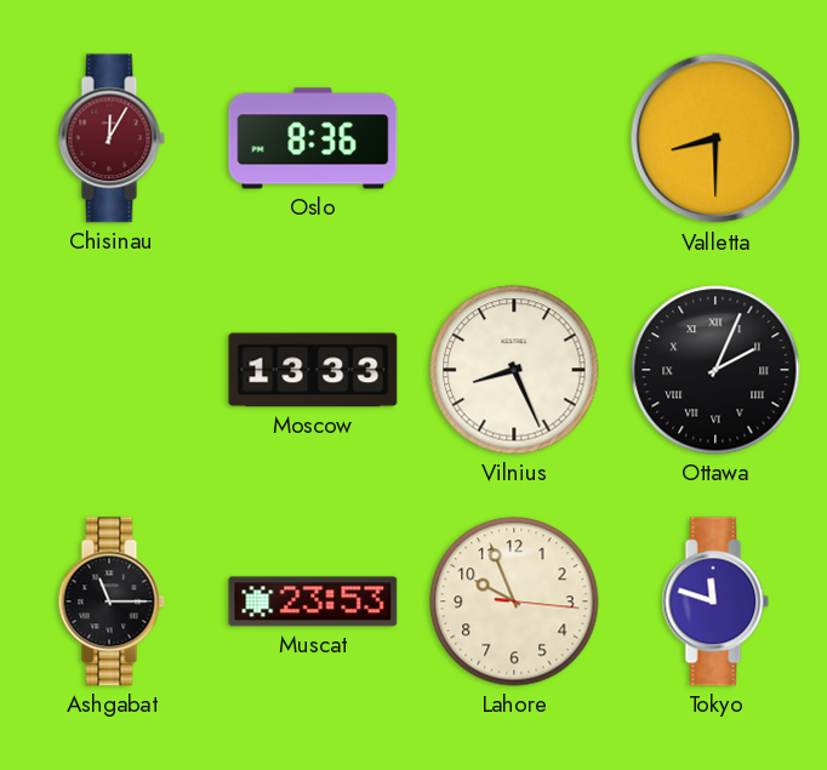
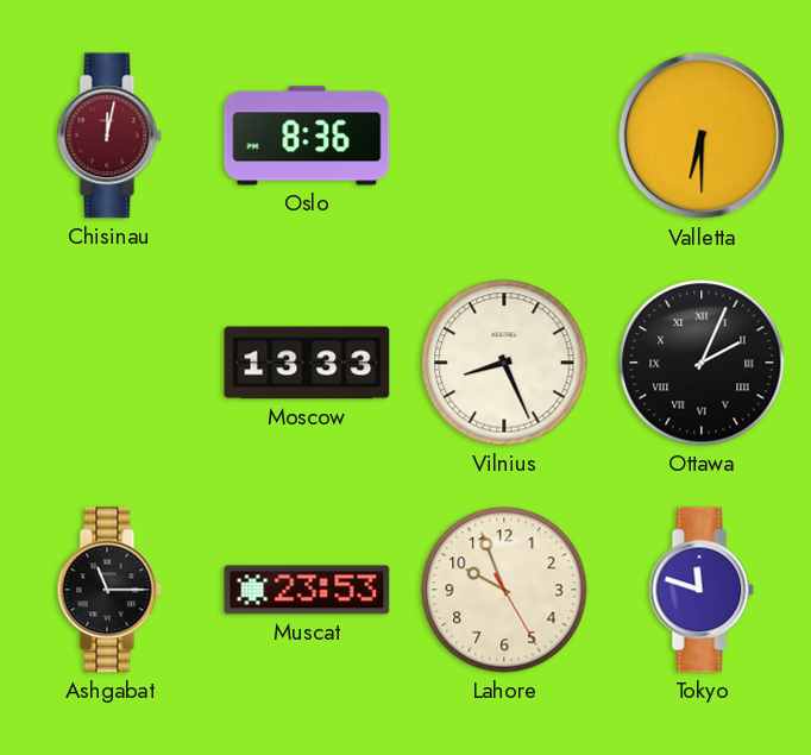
Chisinau: 12:05 -> 12:02 (109, 136)
Valletta: 8:30 -> 6:30 (702, 136)
Lahore: 9:56:16 -> 9:56:25 (504, 590)
